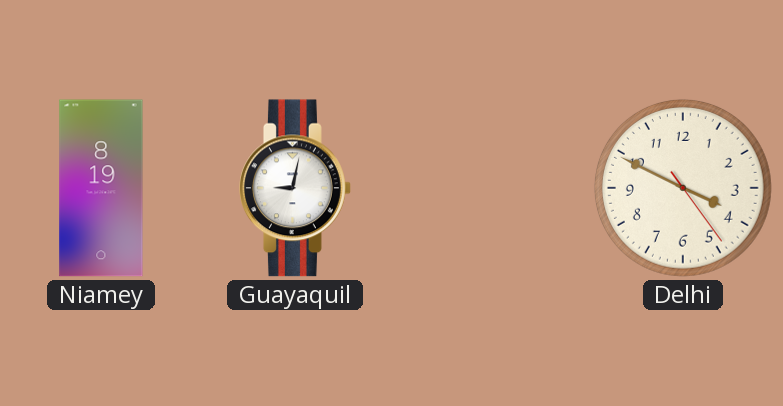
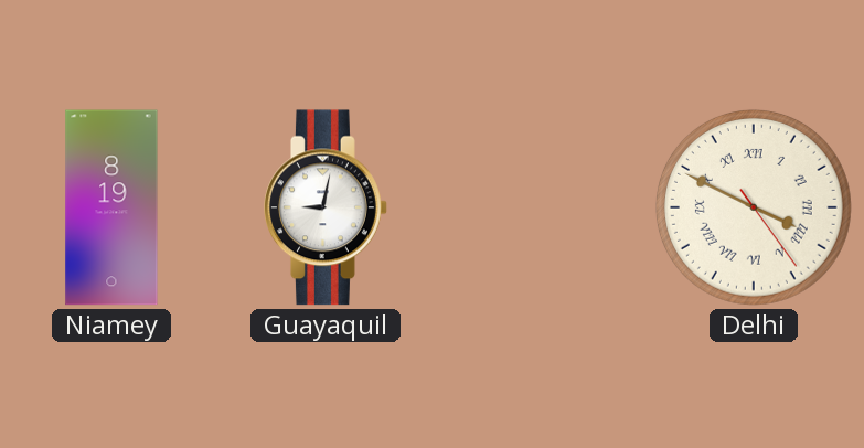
Delhi numerals: Arabic -> Roman (754, 207)
